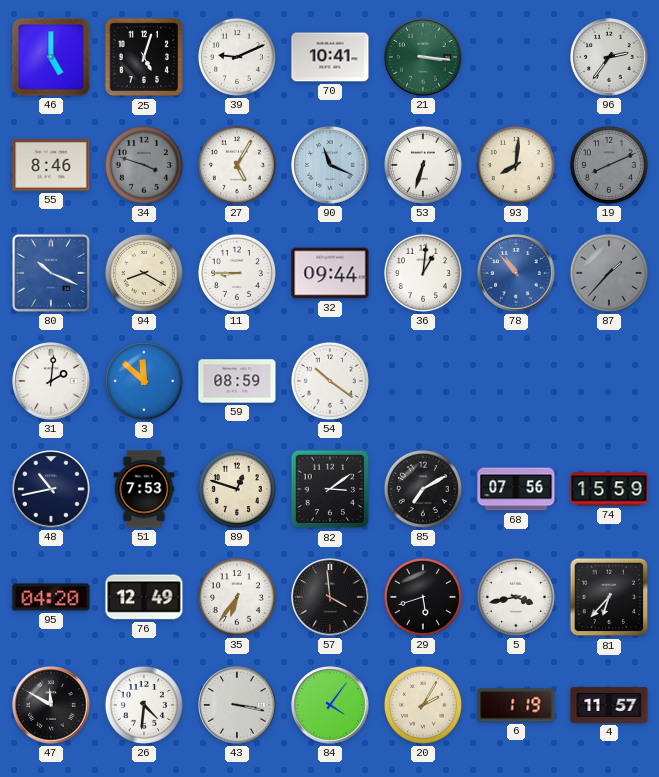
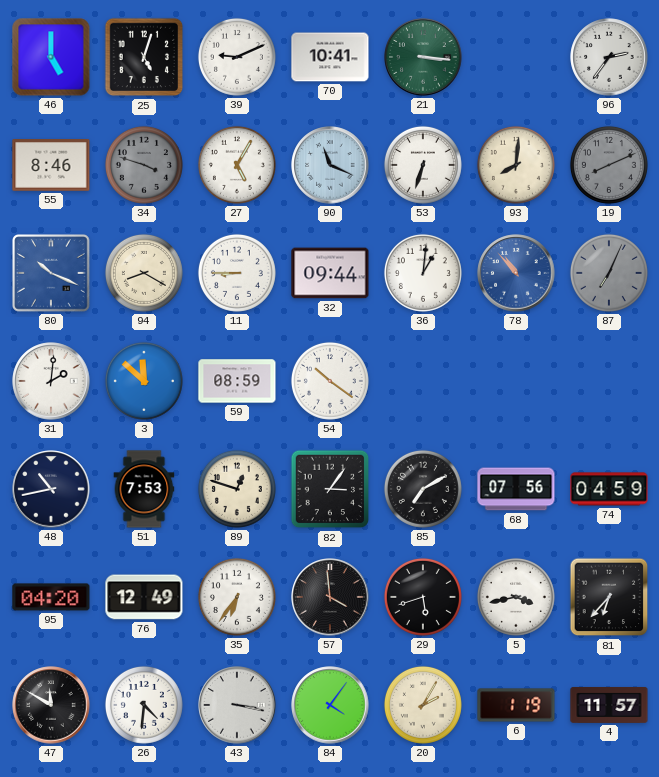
87: 1:37 -> 7:04 (609, 273)
82: 3:09 -> 3:06 (330, 489)
74: 15:59 -> 04:59 (609, 489)
